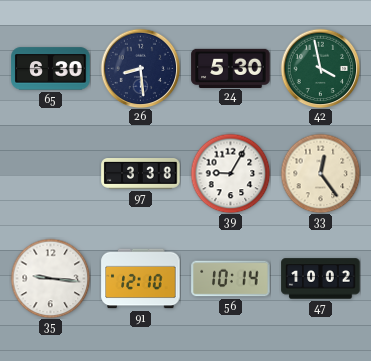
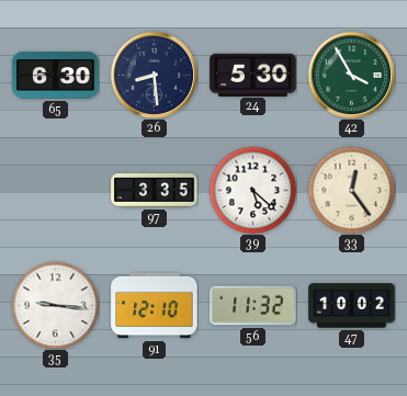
42: 3:58 -> 3:55 (351, 75)
97: 3:38 -> 3:35 (155, 191)
39: 9:05 -> 5:22 (252, 190)
56: 10:14 -> 11:32 (253, 306)
